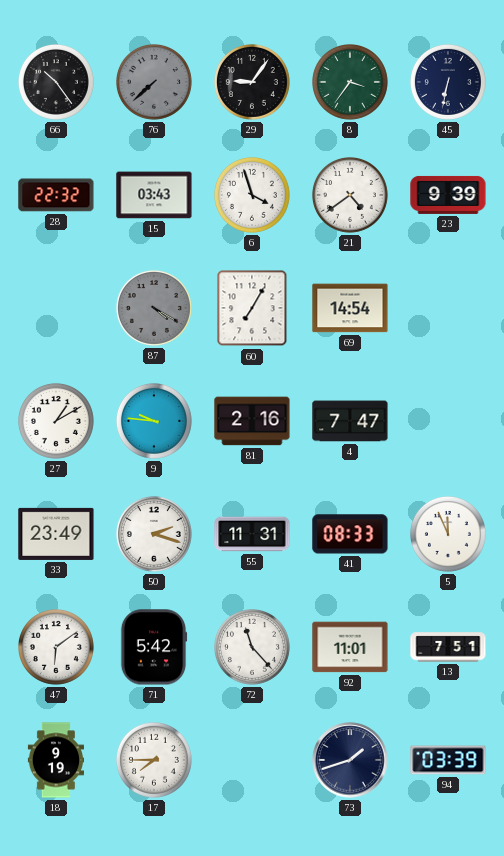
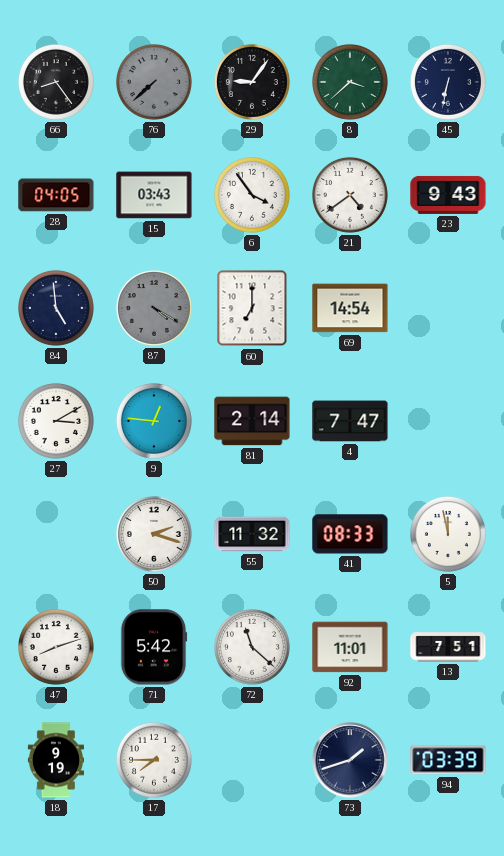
66: 10:24 -> 8:24 (56, 82)
8: 3:36 -> 3:38 (350, 82)
28: 22:32 -> 04:05 (56, 195)
6: 3:57 -> 3:54 (252, 195)
23: 9:39 -> 9:43 (448, 195)
84: none -> 4:59 (56, 308)
60: 7:05 -> 7:00 (252, 308)
27: 1:10 -> 3:10 (56, 421)
9: 9:46 -> 12:46 (154, 421)
81: 2:16 -> 2:14 (252, 421)
33: 23:49 -> none (56, 534)
55: 11:31 -> 11:32 (252, 534)
5: 11:56 -> 11:58 (448, 534)
47: 6:09 -> 8:12 (56, 647)
72: 11:23 -> 11:22 (252, 647)
